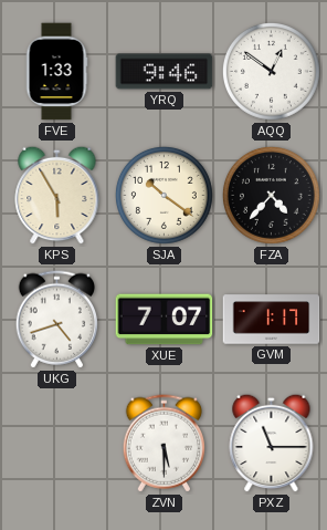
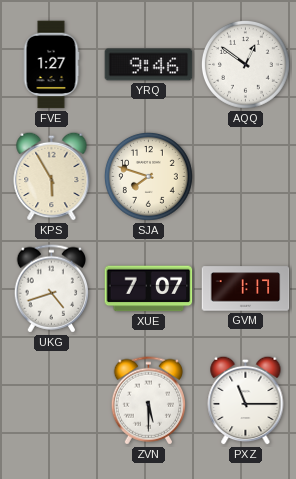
FVE: 1:33 -> 1:27 (51, 65)
SJA: 10:21 -> 7:48 (149, 177)
FZA: 4:37 -> none (272, 196)
